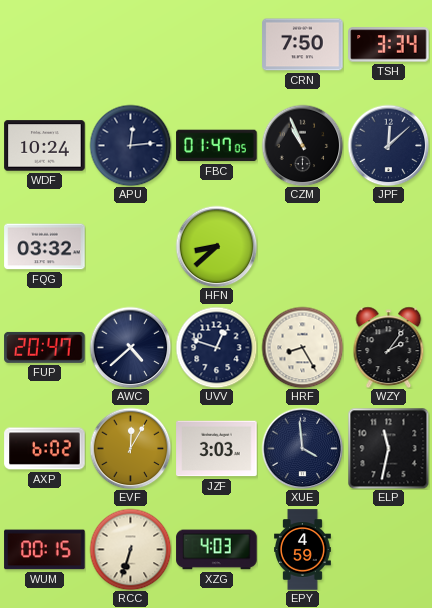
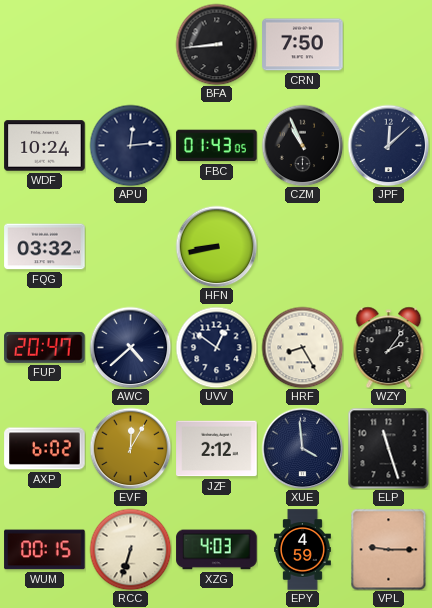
BFA: none -> 8:44 (216, 44)
TSH: 3:34 -> none (389, 45)
FBC: 01:47 -> 01:43 (217, 146)
HFN: 8:38 -> 8:43 (216, 246)
UVV: 12:48 -> 12:51 (216, 347)
JZF: 3:03 -> 2:12 (217, 449)
ELP: 11:32 -> 11:27 (388, 448)
VPL: none -> 9:15 (389, 549)
